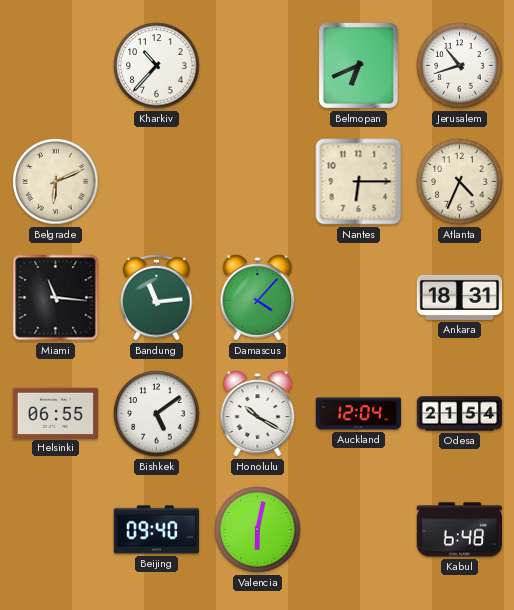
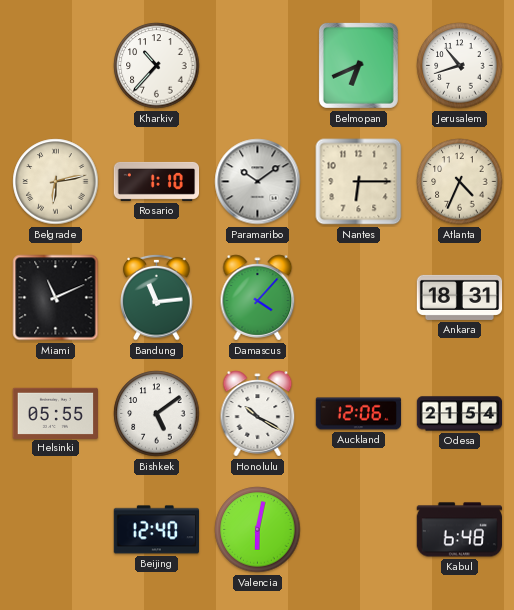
Belgrade: 6:11 -> 6:13 (56, 182)
Rosario: none -> 1:10 (157, 181)
Paramaribo: none -> 10:09 (258, 182)
Miami: 11:16 -> 11:11 (56, 298)
Helsinki: 06:55 -> 05:55 (55, 413)
Auckland: 12:04 -> 12:06 (359, 414)
Beijing: 09:40 -> 12:40 (156, 530)
